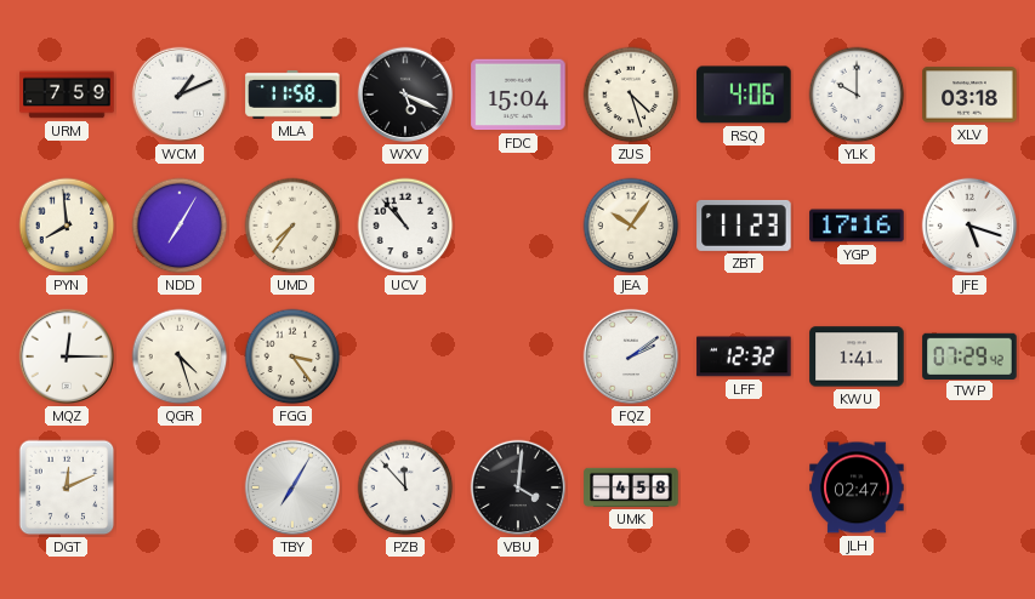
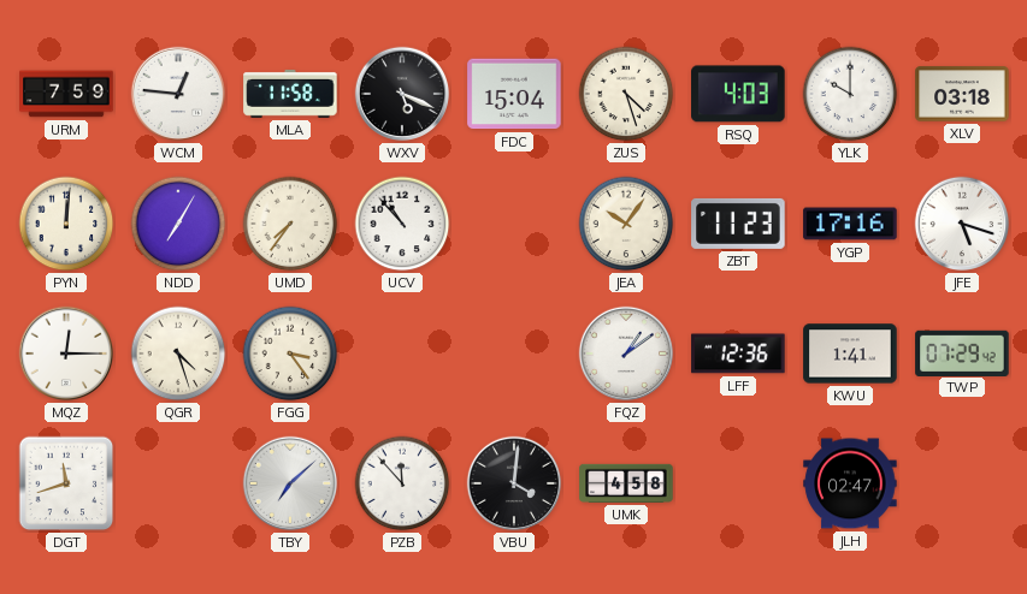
WCM: 1:11 -> 12:46 (178, 94)
RSQ: 4:06 -> 4:03 (738, 94)
PYN: 7:59 -> 12:01 (66, 224)
FQZ: 2:09 -> 1:09 (626, 354)
LFF: 12:32 -> 12:36 (738, 354)
DGT: 12:11 -> 11:42 (66, 483)
TBY: 7:05 -> 7:08 (290, 483)
